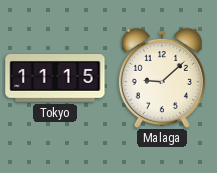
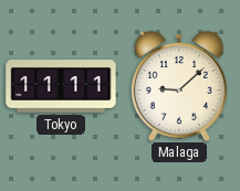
Tokyo: 11:15 -> 11:11 (61, 87)
